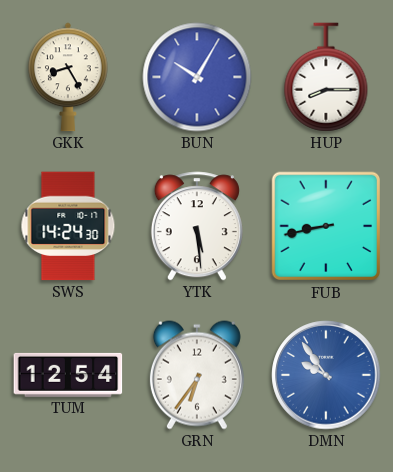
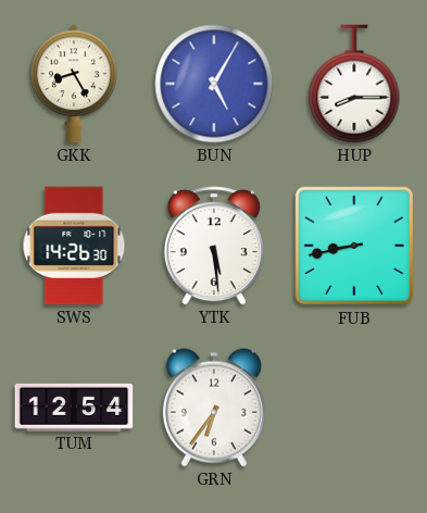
BUN: 10:05 -> 5:05 (214, 84)
SWS: 14:24 -> 14:26 (74, 246)
DMN: 9:54 -> none (326, 375)
